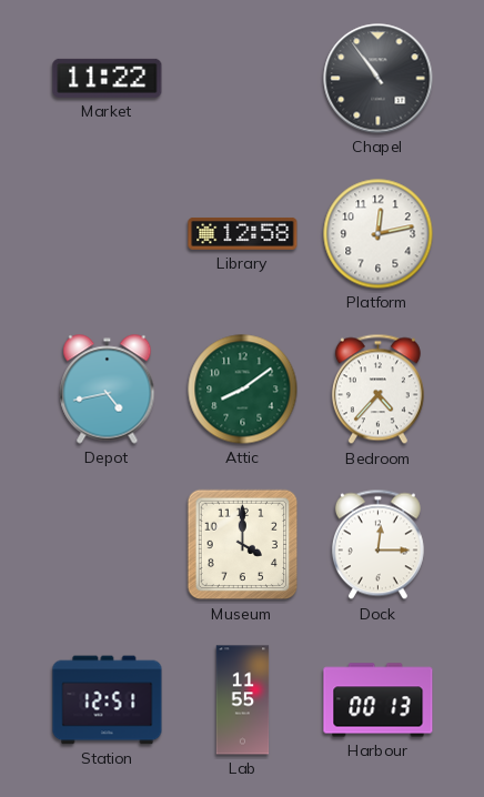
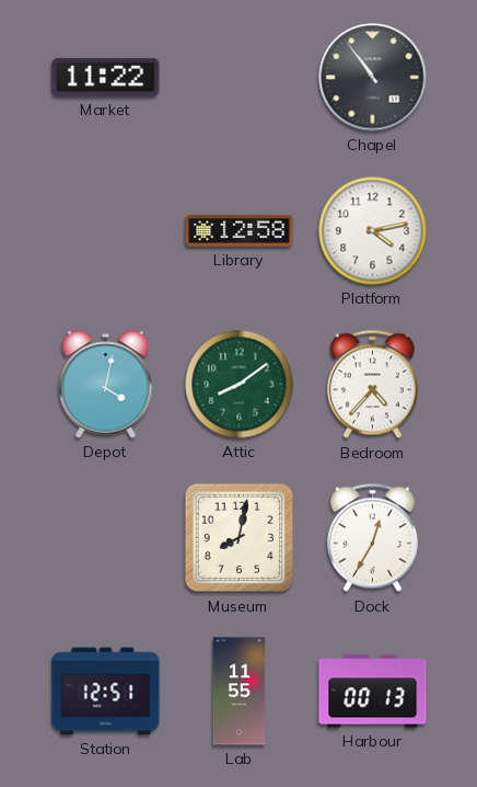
Platform: 12:13 -> 4:13 (373, 231)
Depot: 4:43 -> 4:02 (106, 385)
Museum: 4:00 -> 8:02 (240, 538)
Dock: 12:15 -> 12:35 (372, 538)
